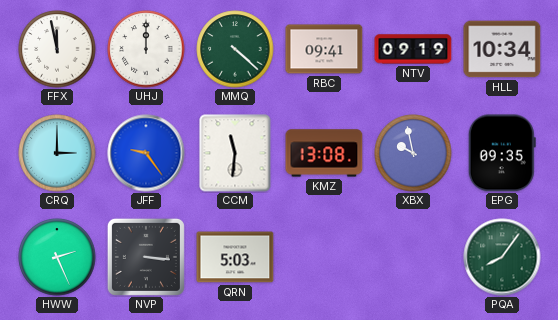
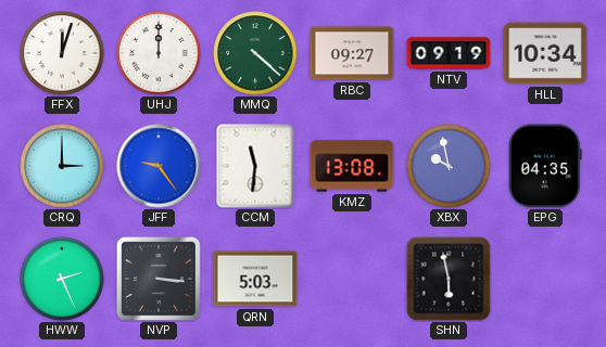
FFX: 11:58 -> 12:03 (62, 53)
RBC: 09:41 -> 09:27 (352, 53)
EPG: 09:35 -> 04:35 (545, 166)
SHN: none -> 5:58 (449, 279)
PQA: 8:06 -> none (502, 257)
